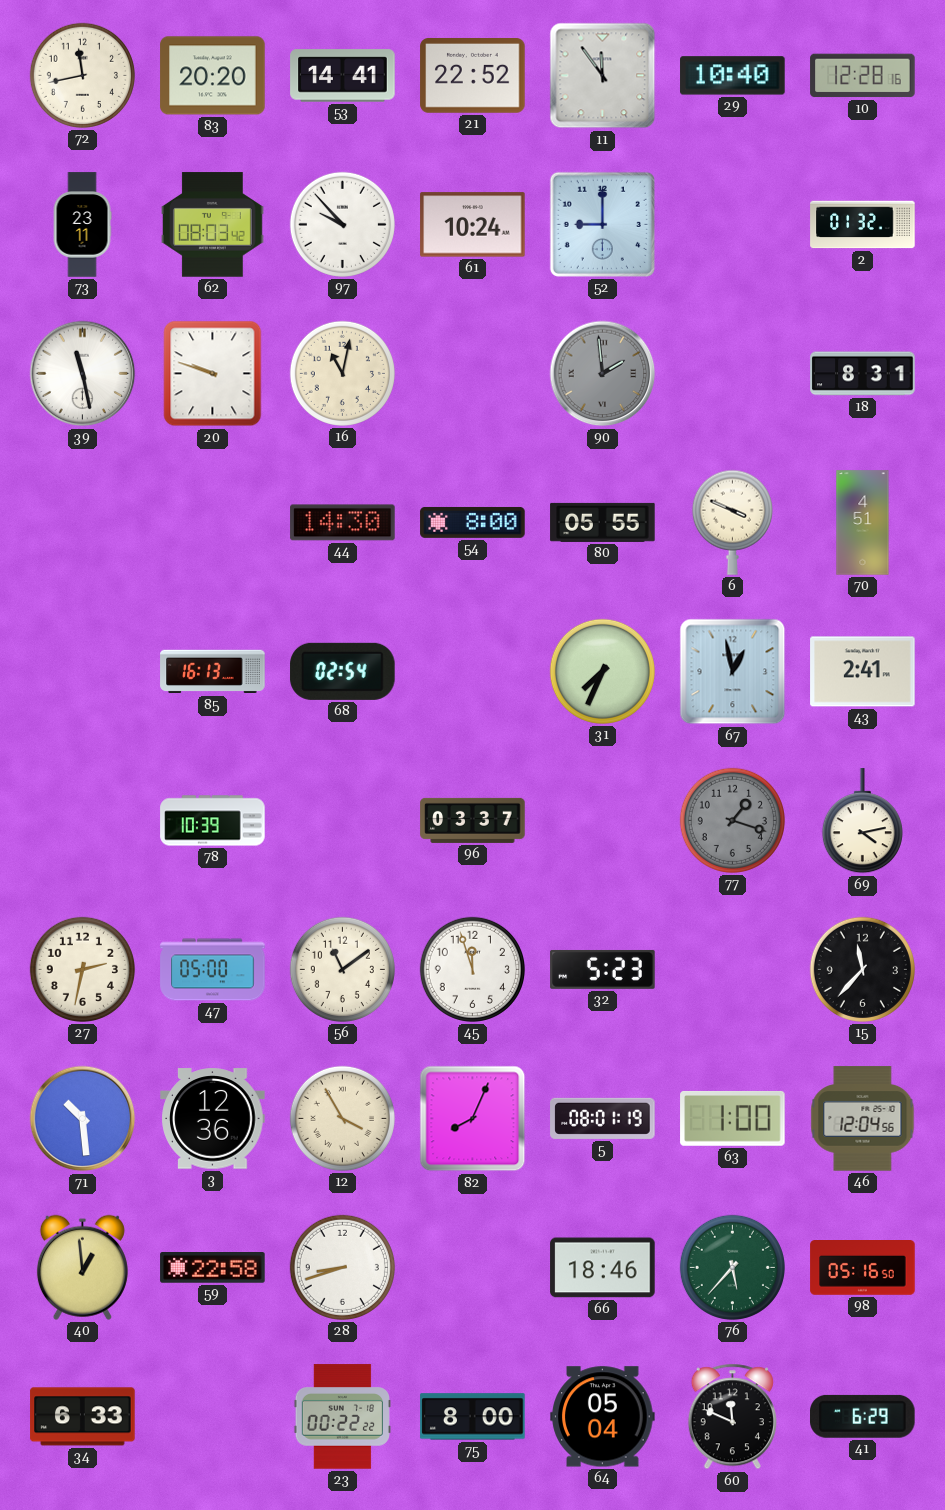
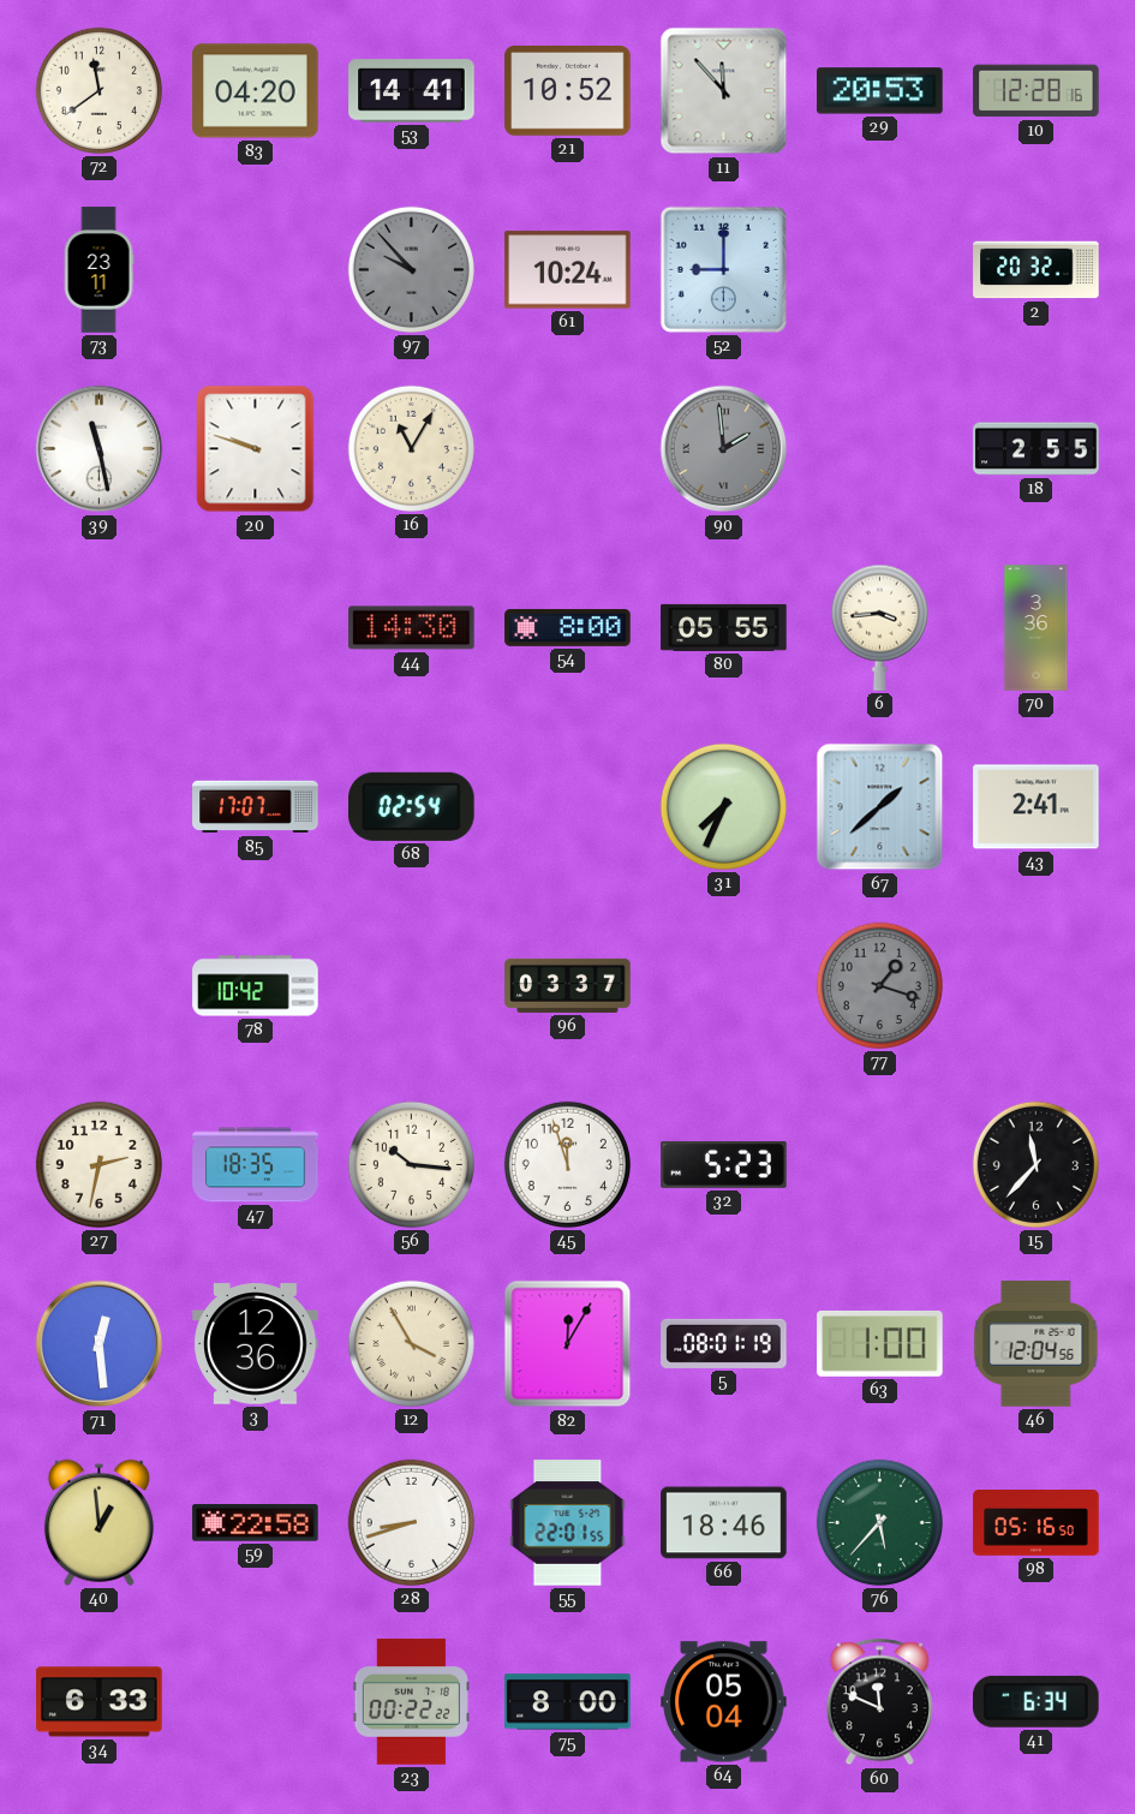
72: 11:43 -> 11:39 (98, 90)
83: 20:20 -> 04:20 (256, 91)
21: 22:52 -> 10:52 (568, 91)
11: 11:54 -> 11:53 (724, 91)
29: 10:40 -> 20:53 (880, 91)
62: 08:03 -> none (212, 225)
97 dial: white -> grey (411, 269)
2: 01:32 -> 20:32 (1037, 270)
16: 11:02 -> 11:05 (411, 448)
18: 8:31 -> 2:55 (1037, 449)
6: 3:49 -> 3:44 (879, 627)
70: 4:51 -> 3:36 (1037, 628)
85: 16:13 -> 17:07 (256, 807)
67: 12:58 -> 1:38 (880, 807)
78: 10:39 -> 10:42 (256, 986)
69: 4:13 -> none (862, 821)
47: 05:00 -> 18:35 (256, 1165)
56: 11:09 -> 10:16 (411, 1164)
71: 10:29 -> 12:29 (100, 1344)
82: 8:04 -> 12:05 (568, 1344)
55: none -> 22:01 (568, 1523)
41: 6:29 -> 6:34 (1037, 1701)
